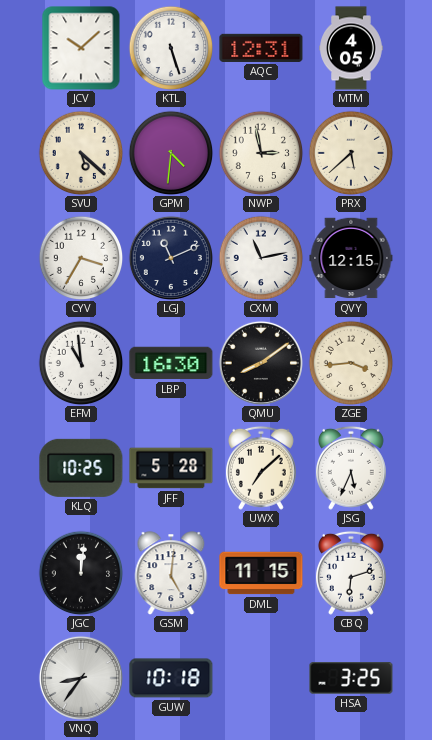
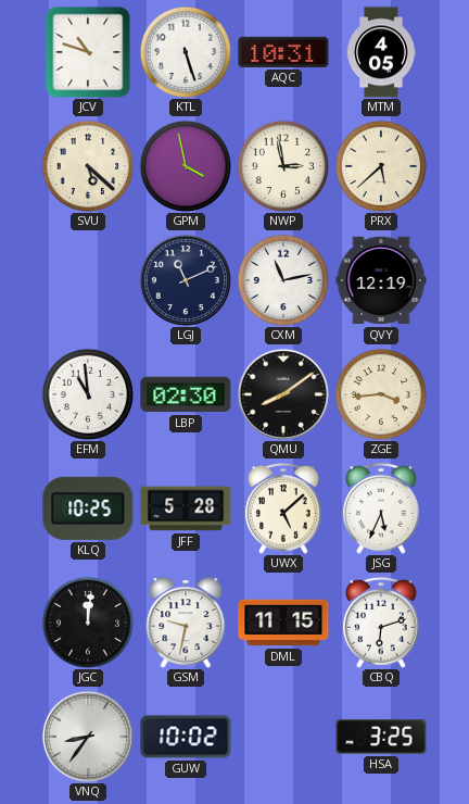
JCV: 10:08 -> 10:48 (88, 52)
AQC: 12:31 -> 10:31 (283, 52)
GPM: 4:31 -> 3:58 (186, 166)
CYV: 3:35 -> none (81, 258)
QVY: 12:15 -> 12:19 (381, 280)
LBP: 16:30 -> 02:30 (186, 394)
UWX: 7:08 -> 5:08 (283, 508)
GSM: 5:01 -> 9:32 (186, 623)
GUW: 10:18 -> 10:02 (186, 737)
